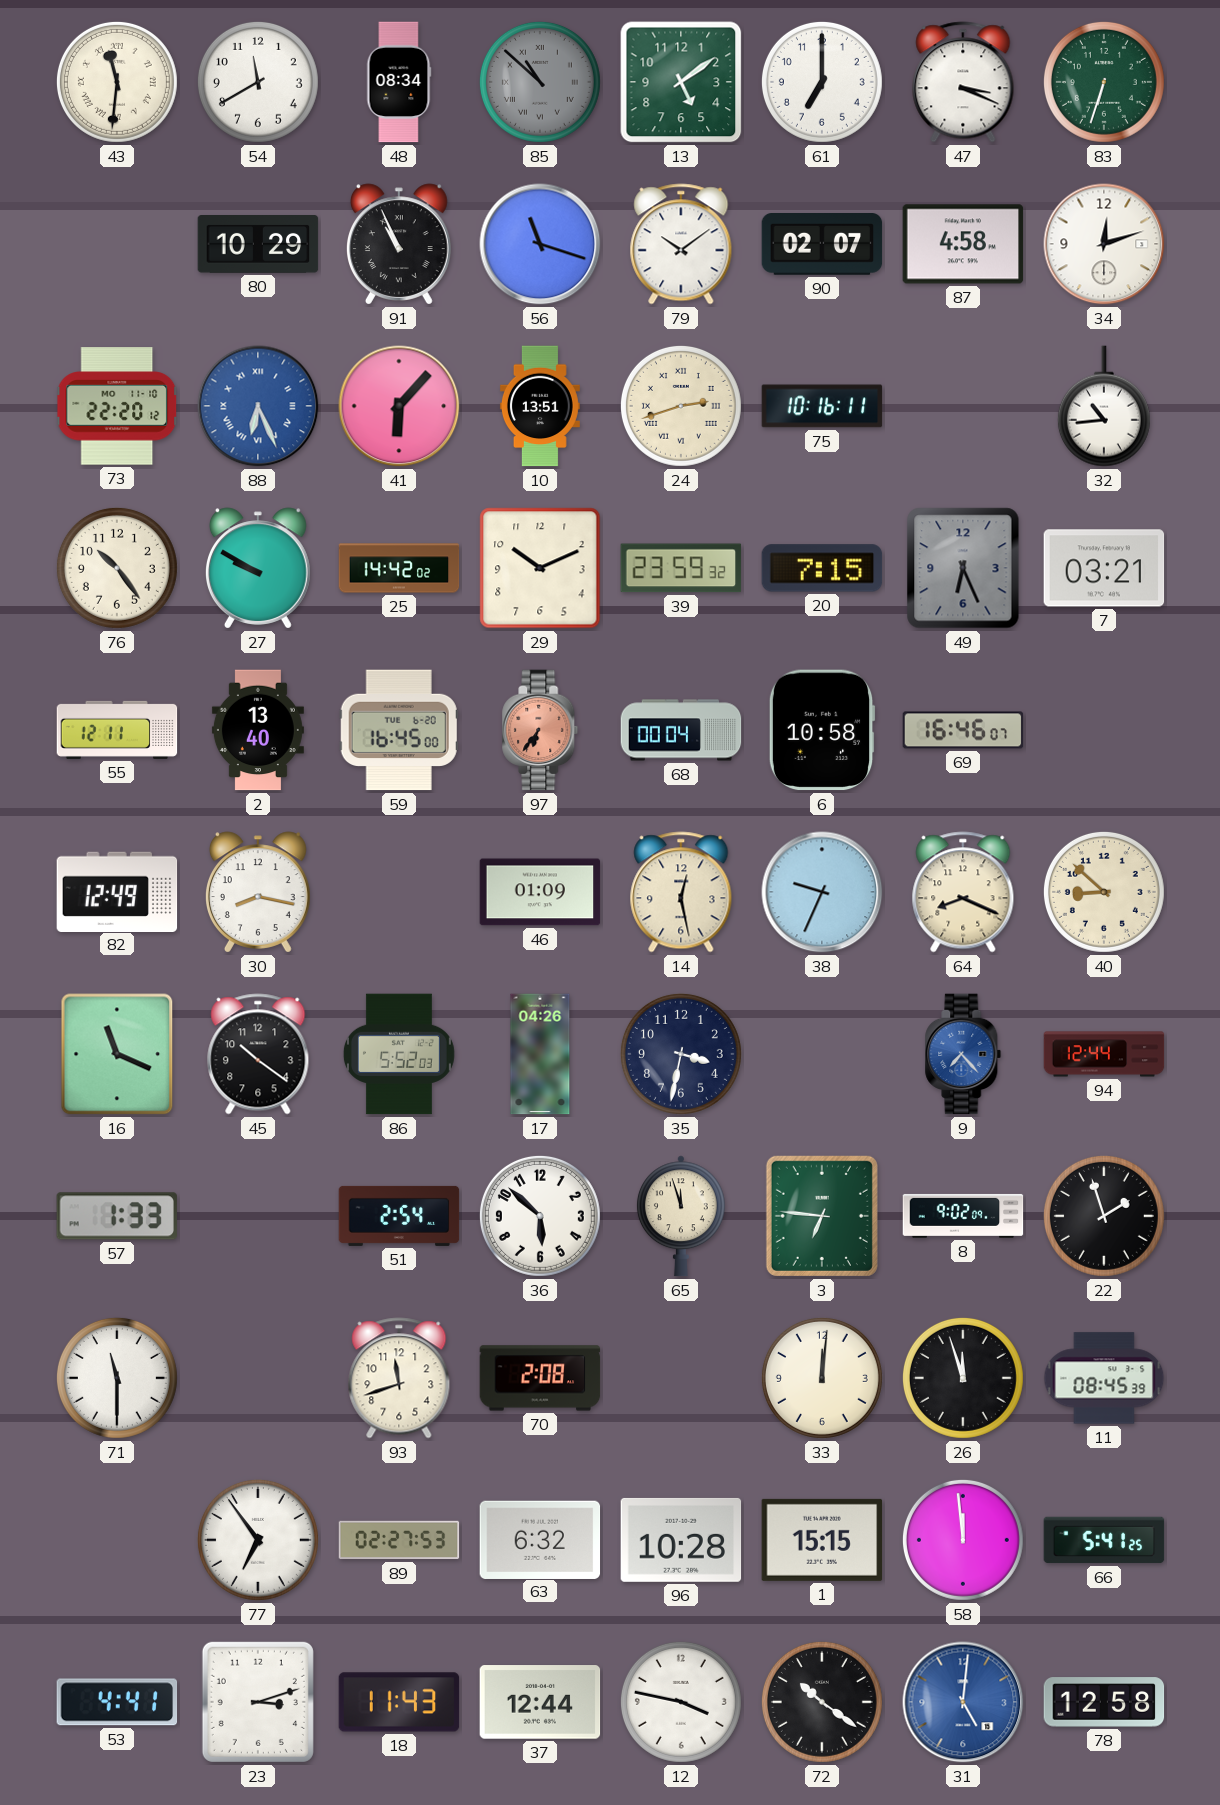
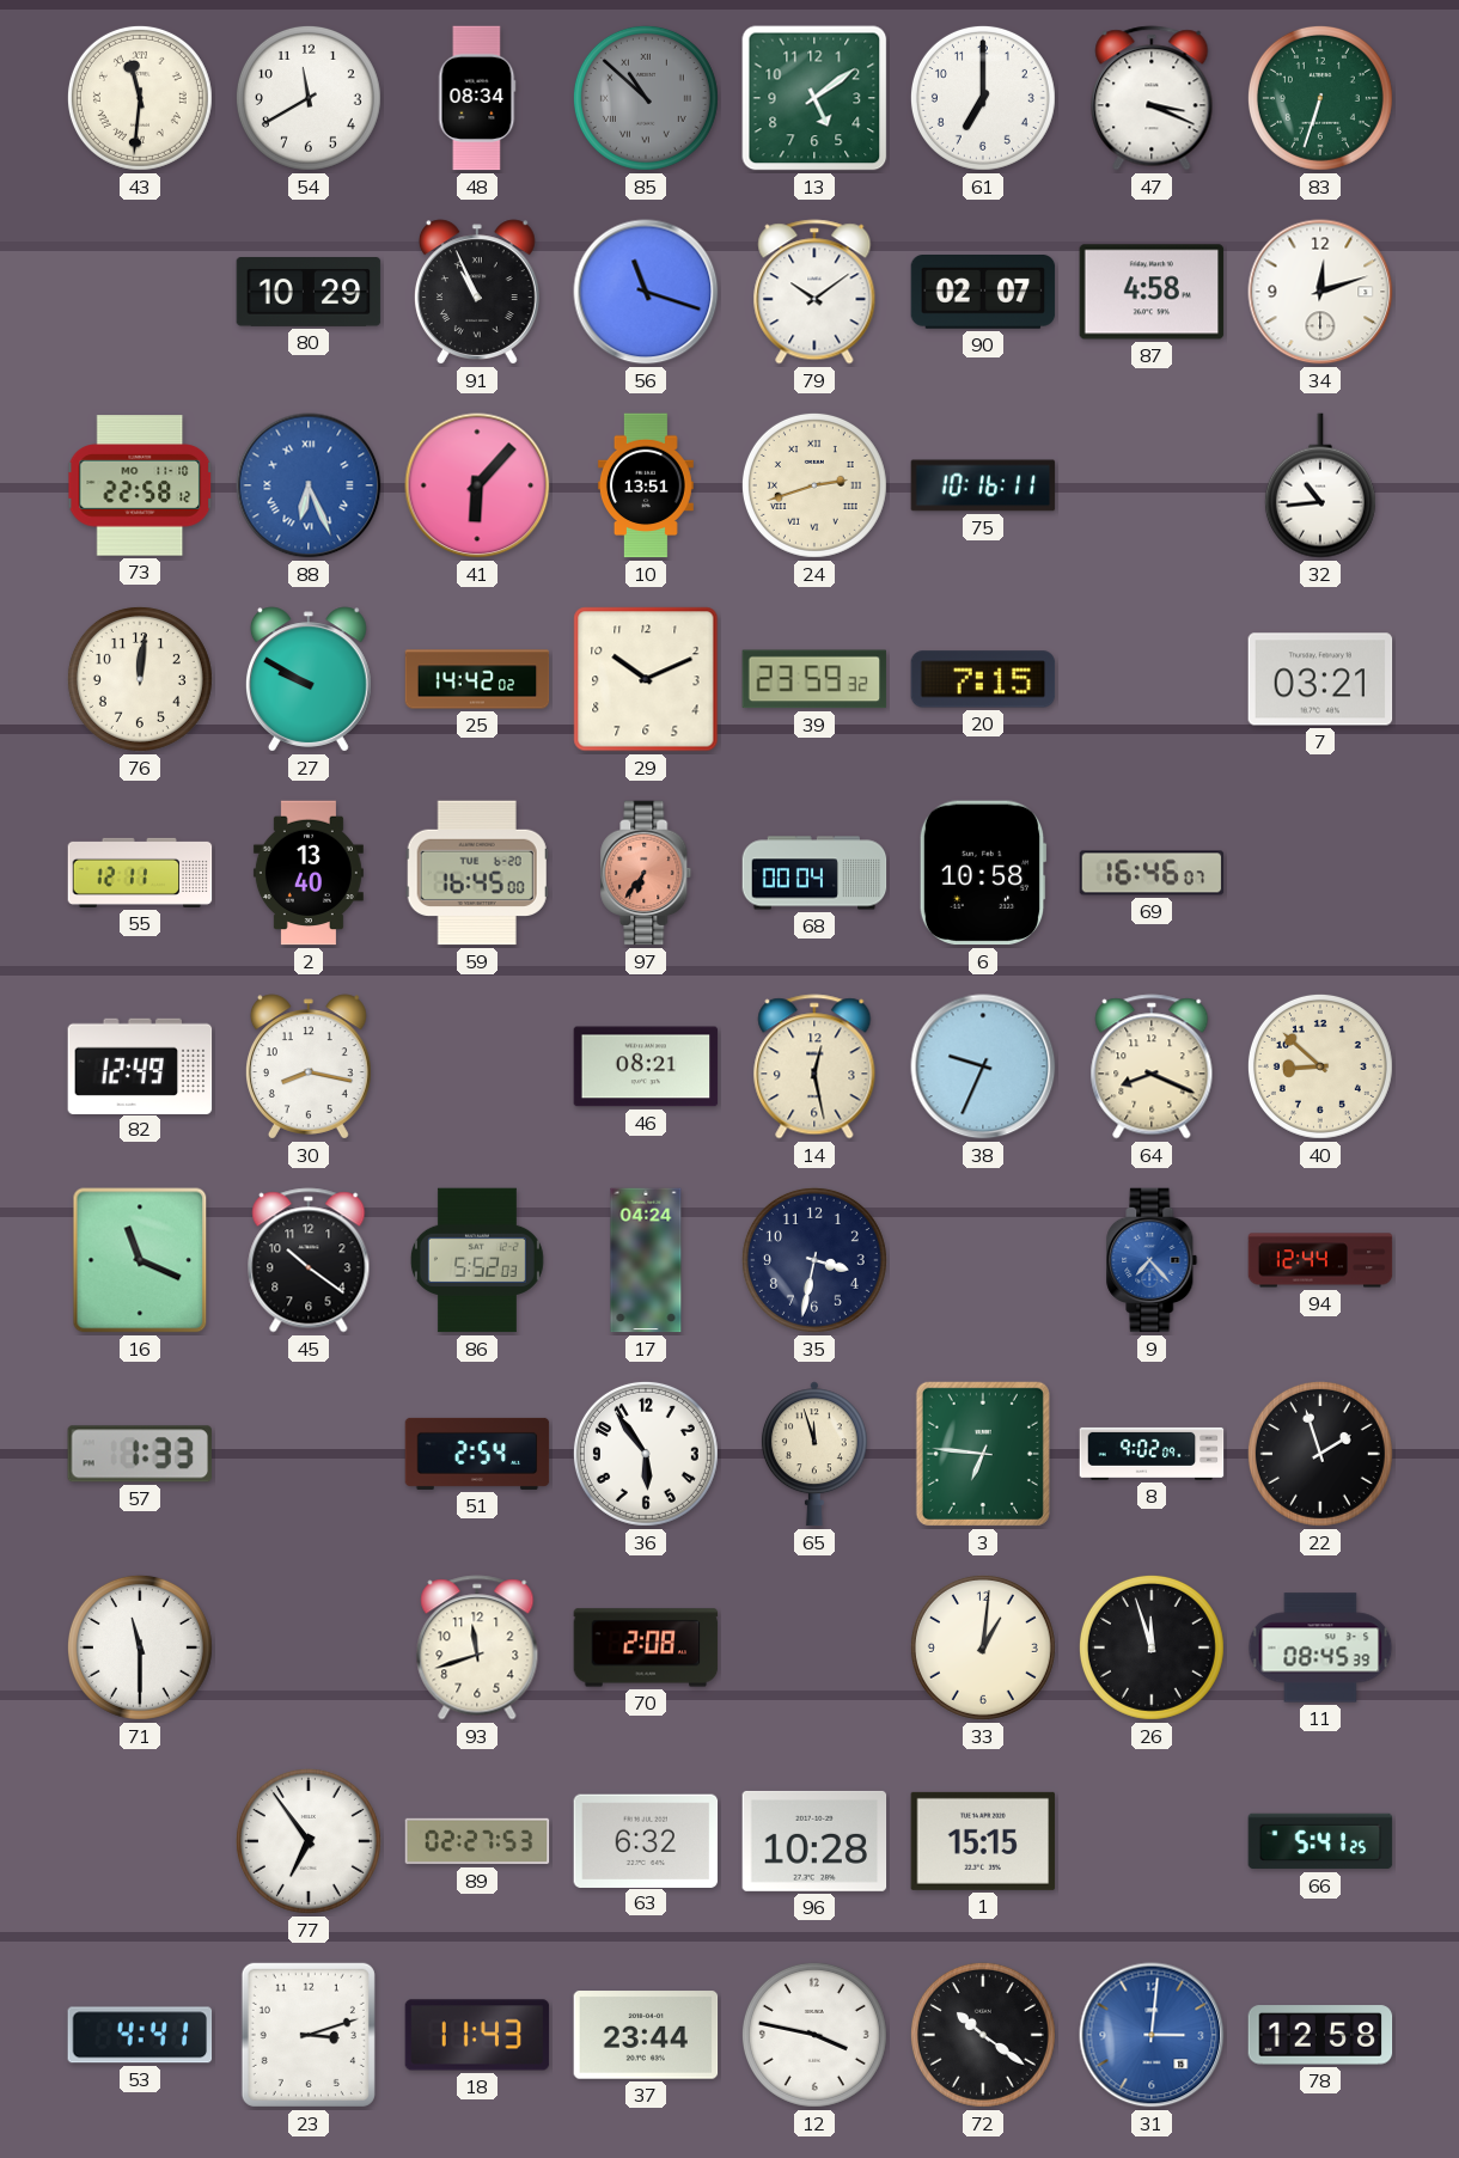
73: 22:20 -> 22:58 (140, 485)
76: 10:24 -> 12:01 (140, 679)
49: 6:26 -> none (963, 568)
46: 01:09 -> 08:21 (646, 1066)
17: 04:26 -> 04:24 (646, 1260)
36: 5:52 -> 5:54 (646, 1454)
33: 12:01 -> 1:01 (983, 1647)
58: 11:59 -> none (963, 1540)
37: 12:44 -> 23:44 (646, 2035)
31: 5:01 -> 3:01 (1152, 2035)
